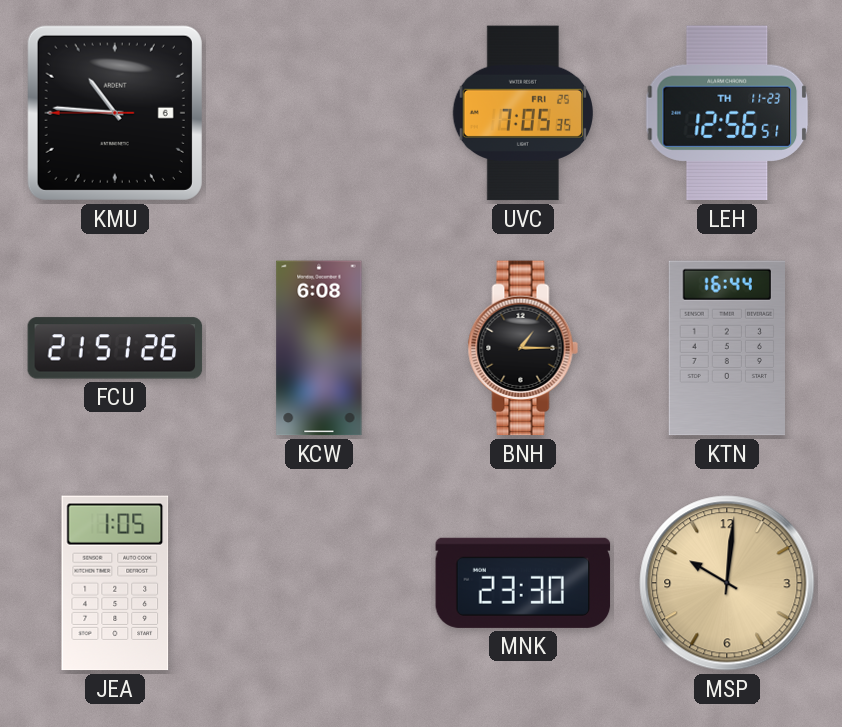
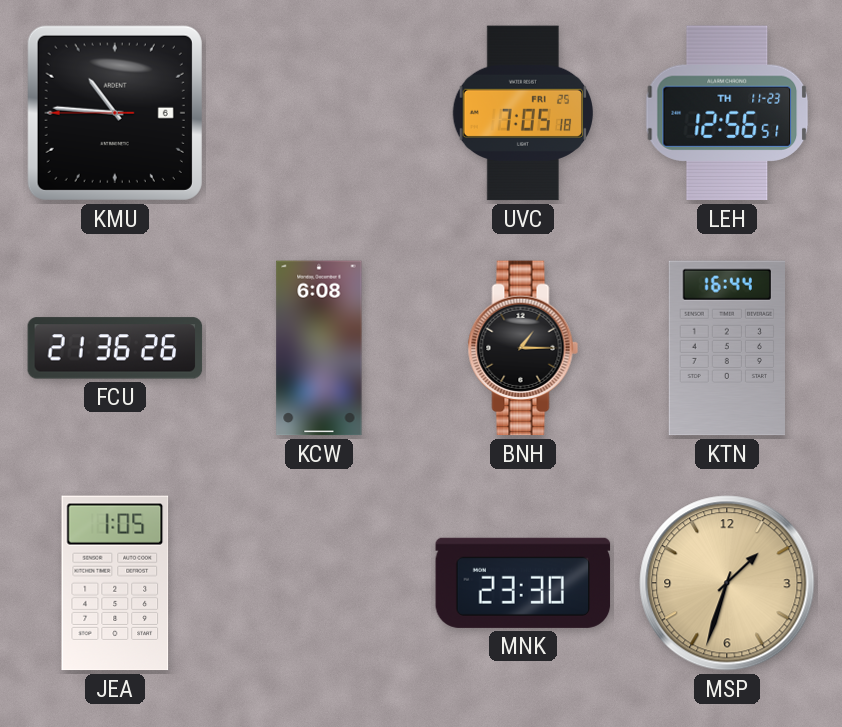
UVC: 7:05:35 -> 7:05:18 (523, 113)
FCU: 21:51 -> 21:36 (115, 348)
MSP: 10:01 -> 1:33 (727, 583)
